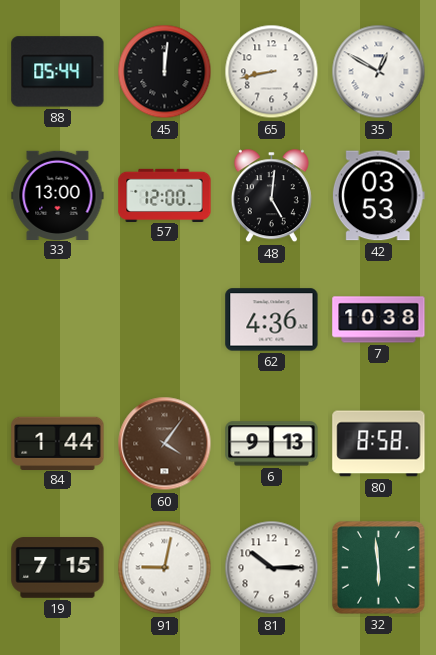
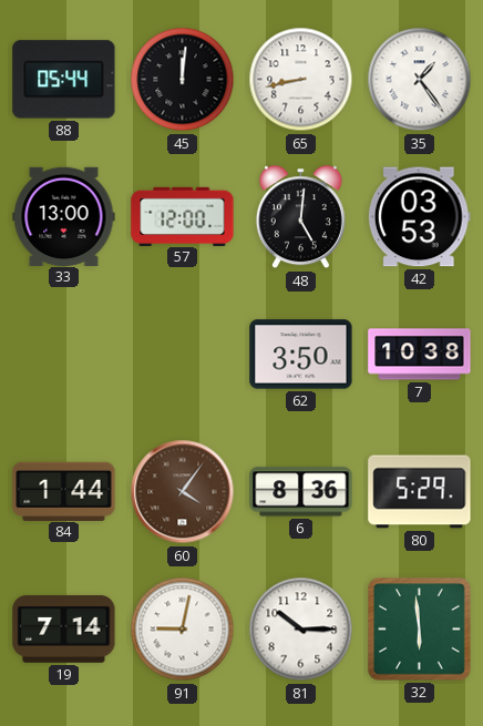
35: 12:50 -> 1:24 (420, 80)
62: 4:36 -> 3:50 (301, 355)
6: 9:13 -> 8:36 (301, 492)
80: 8:58 -> 5:29 (420, 492)
19: 7:15 -> 7:14 (64, 630)
